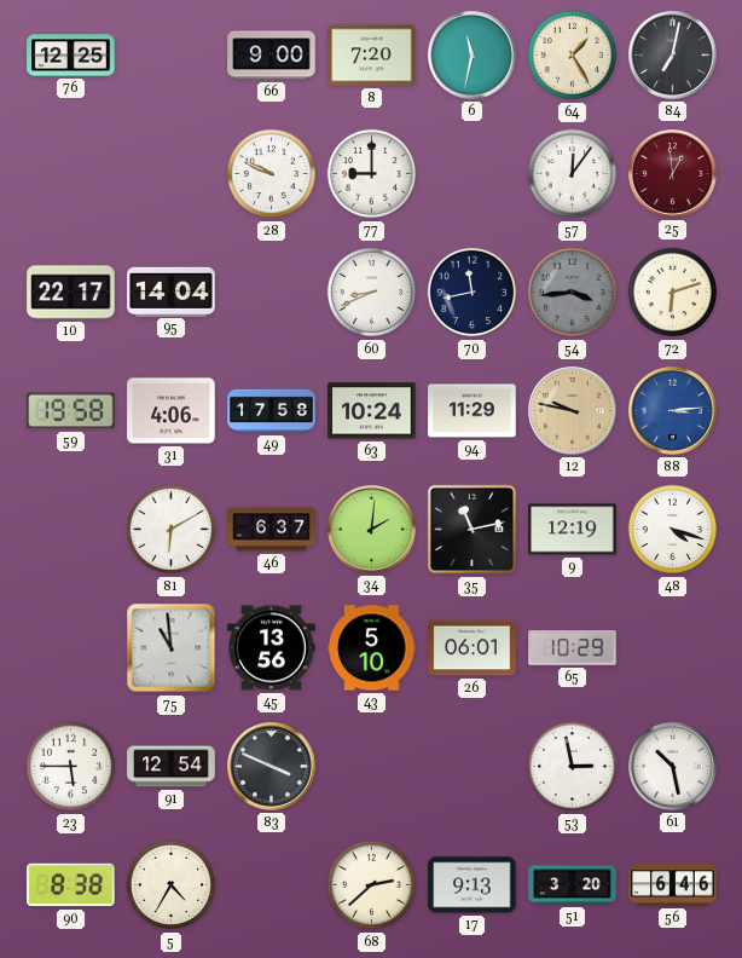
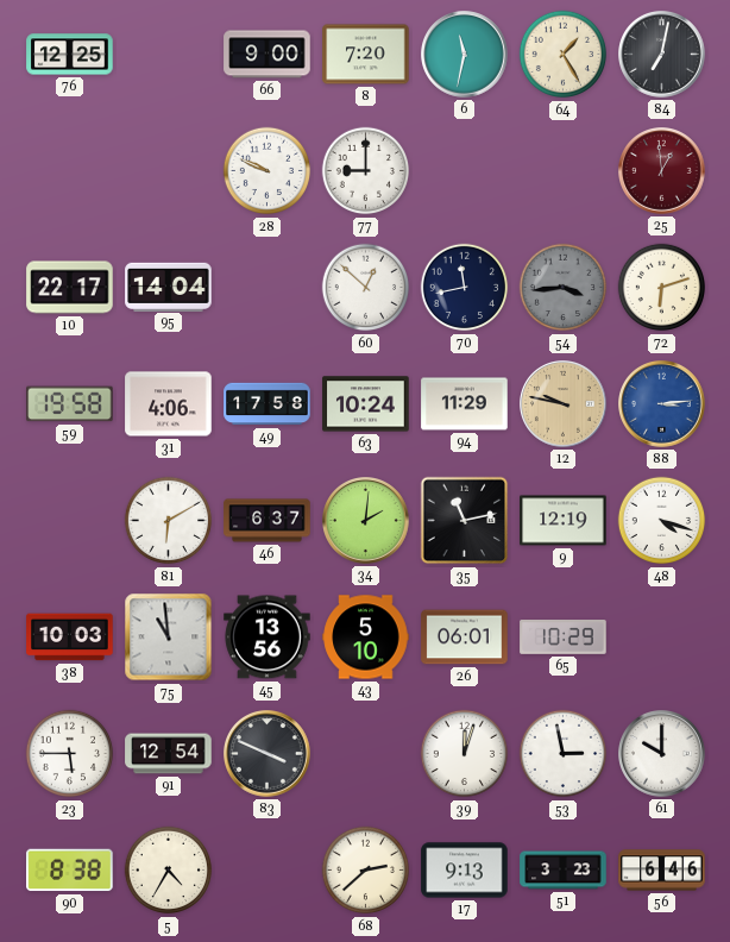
57: 12:06 -> none (573, 174)
60: 8:41 -> 12:52 (366, 288)
38: none -> 10:03 (70, 638)
39: none -> 12:03 (465, 754)
61: 10:28 -> 10:00 (662, 754)
51: 3:20 -> 3:23 (564, 871)
